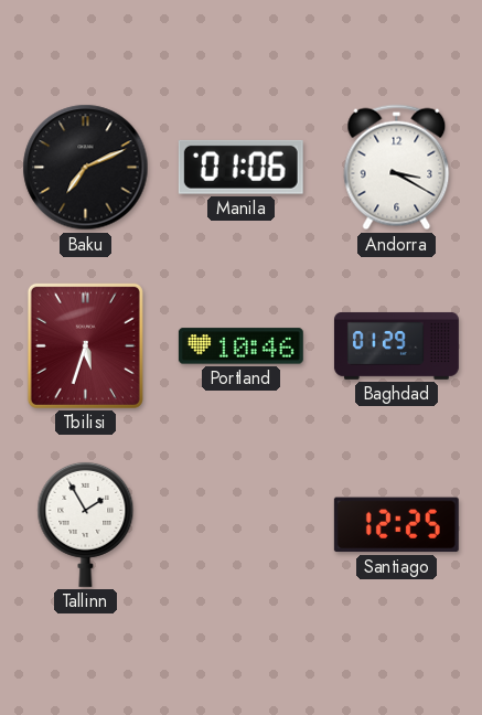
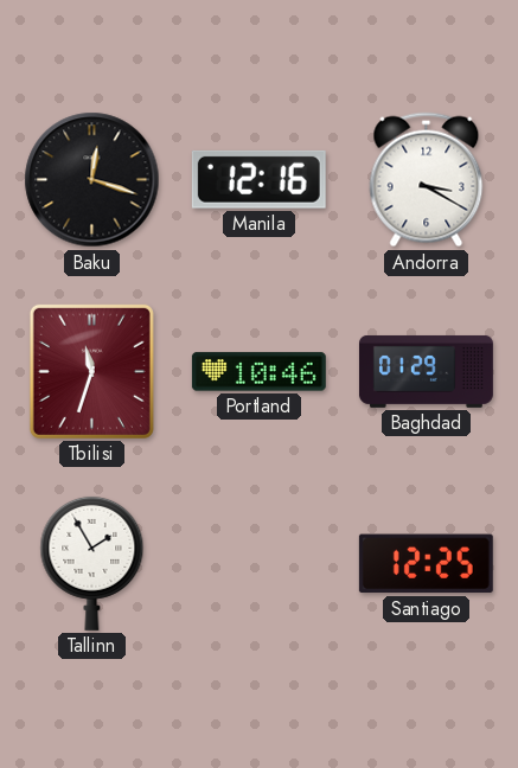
Baku: 7:11 -> 12:18 (92, 180)
Manila: 01:06 -> 12:16 (258, 179)
Tbilisi: 5:33 -> 11:33 (91, 371)
